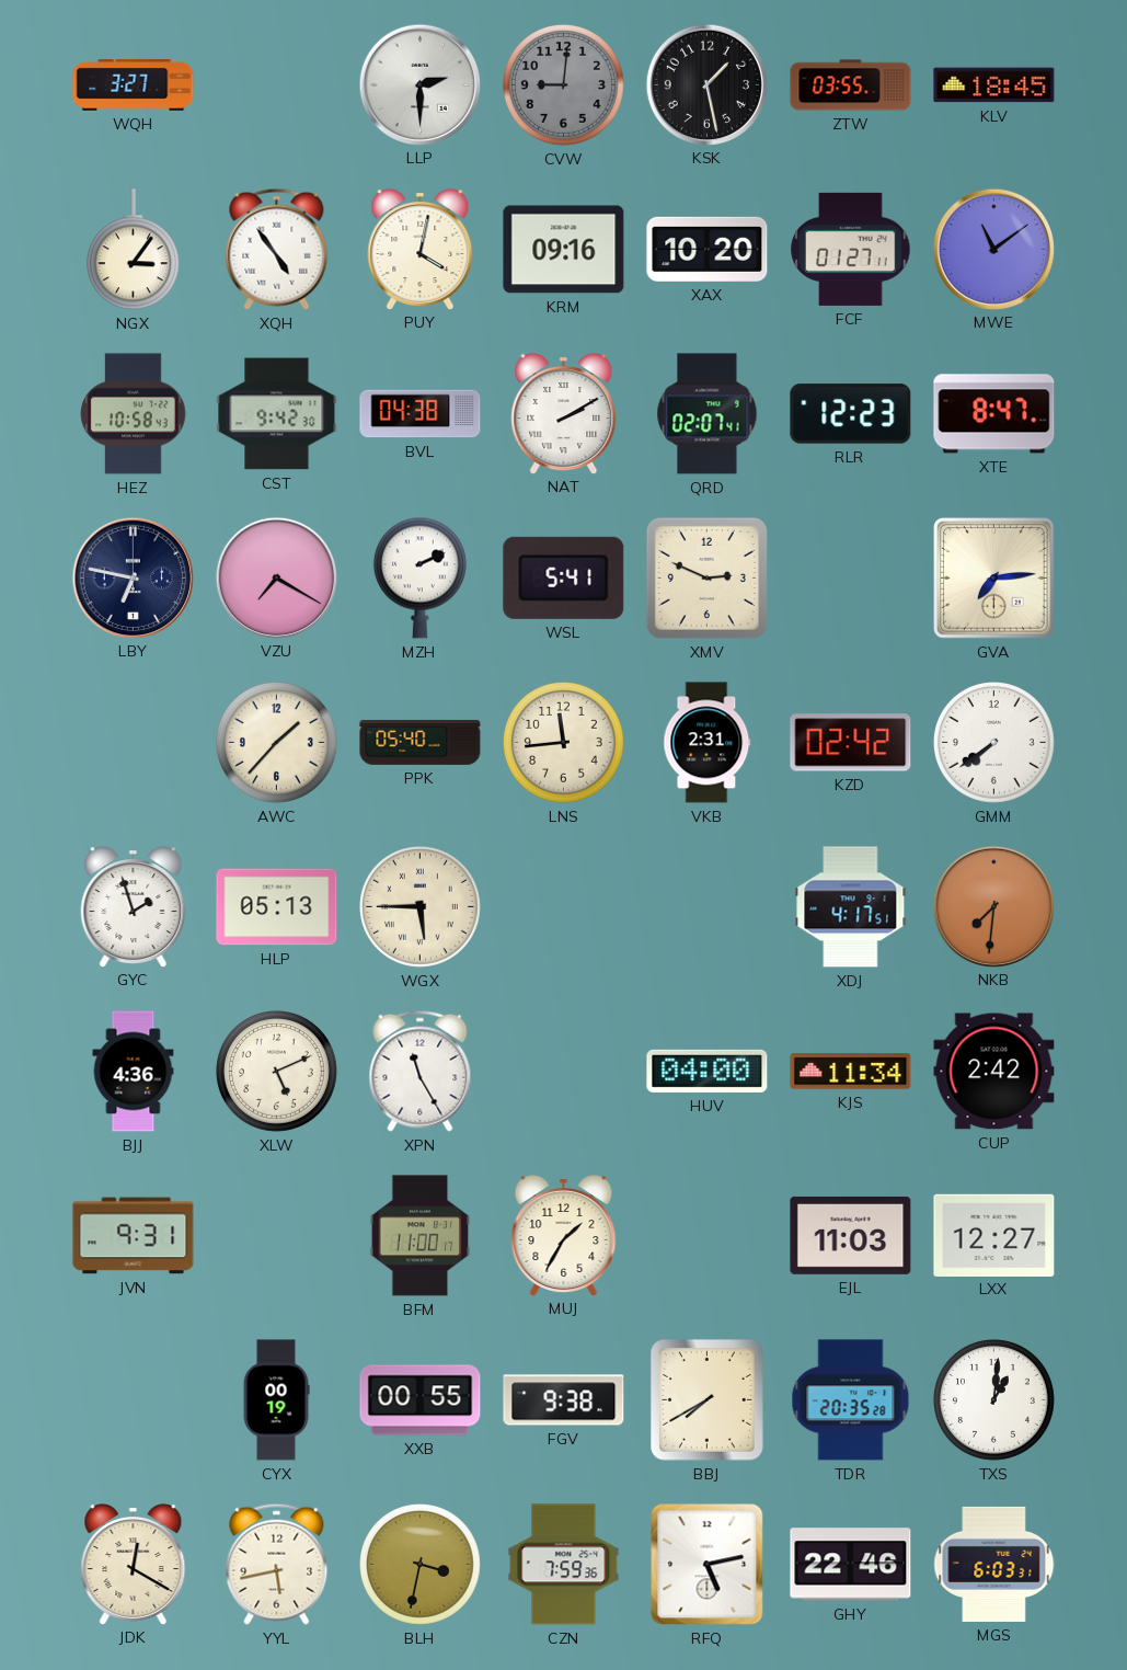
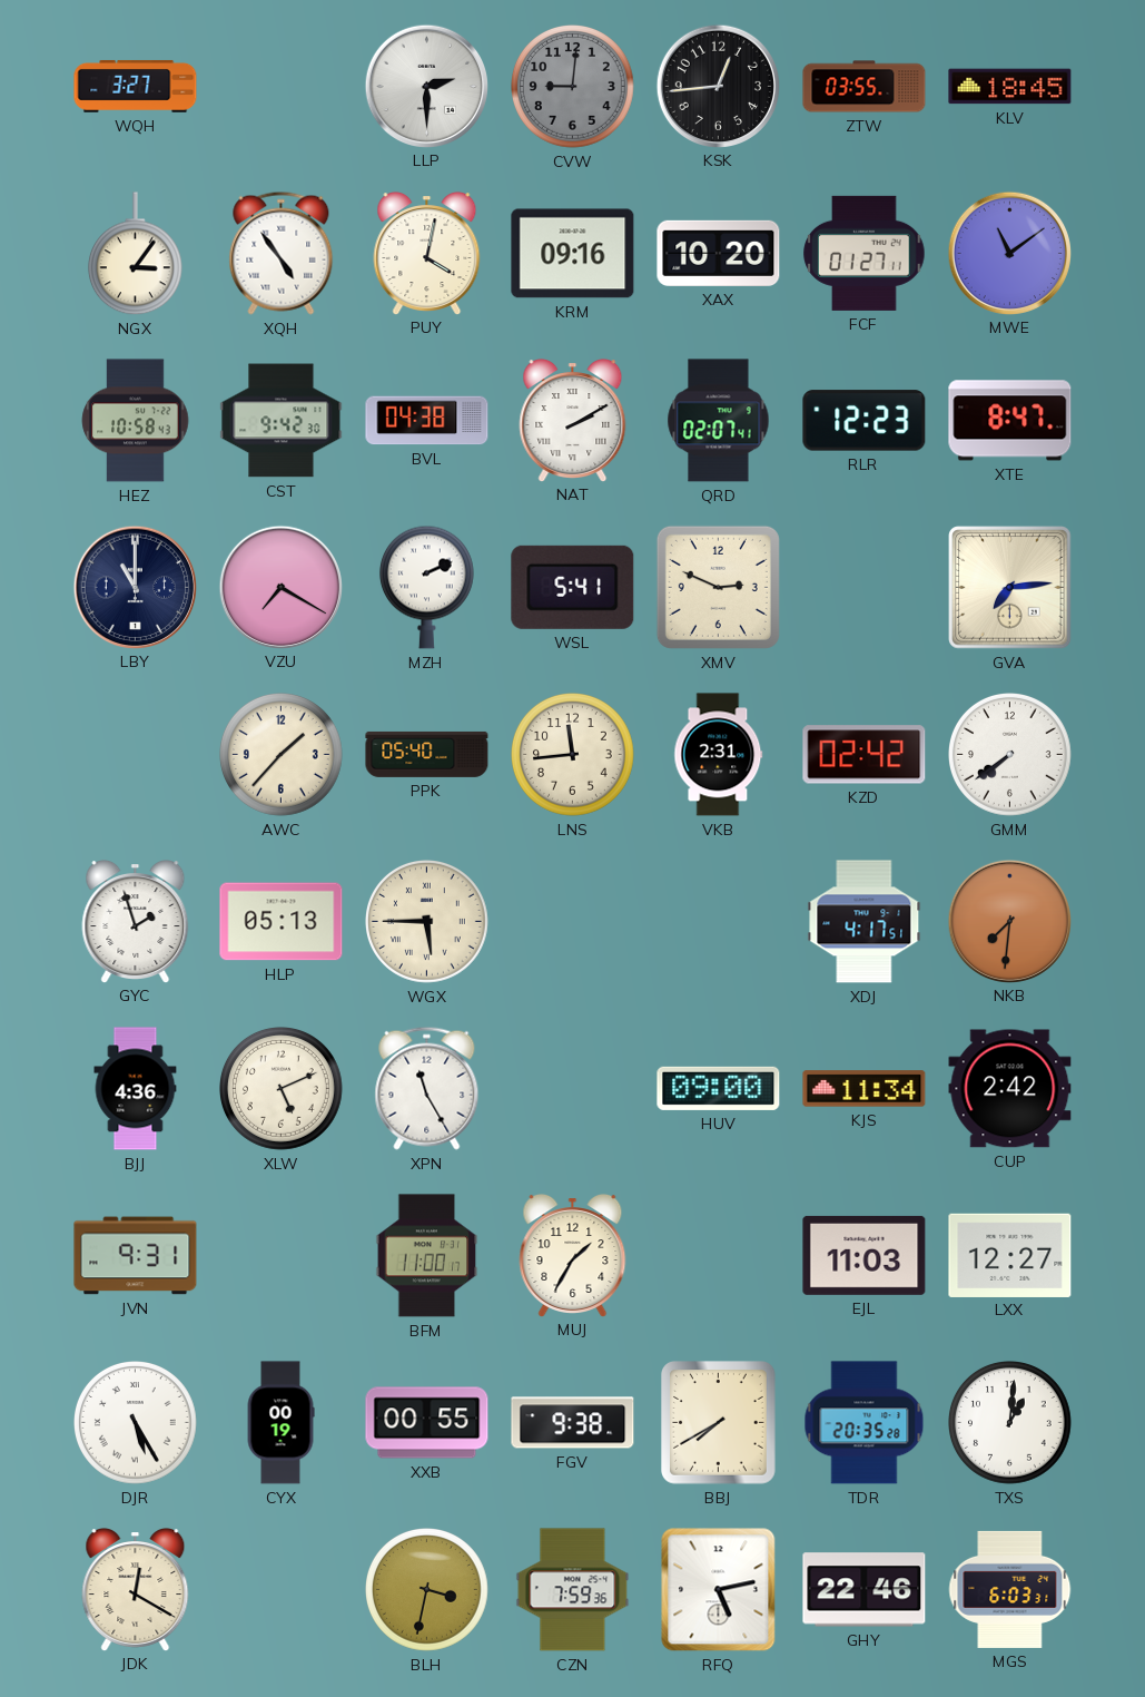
KSK: 1:28 -> 12:44 (718, 86)
LBY: 6:47 -> 11:00 (135, 587)
HUV: 04:00 -> 09:00 (719, 1088)
DJR: none -> 5:25 (136, 1423)
YYL: 5:43 -> none (277, 1564)
